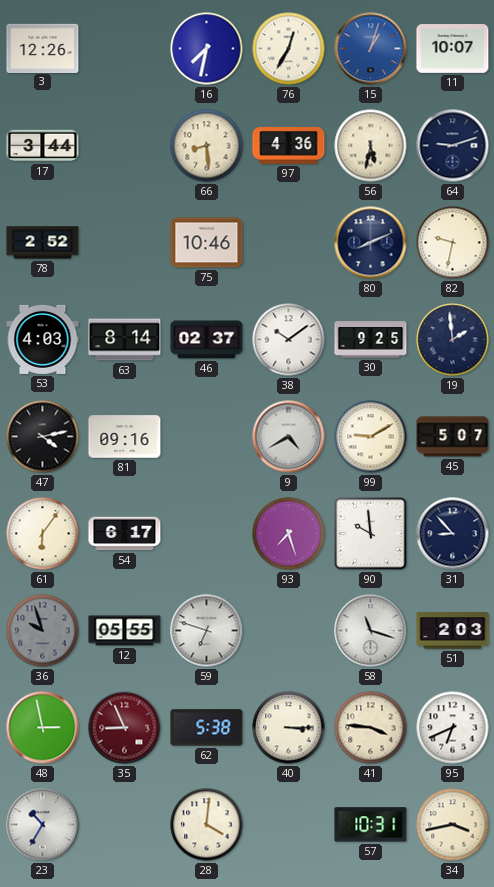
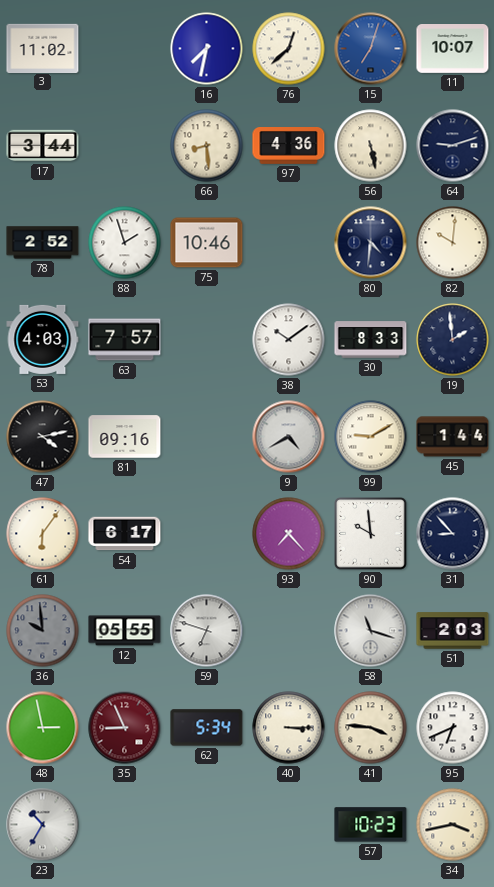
3: 12:26 -> 11:02 (43, 48)
76: 12:35 -> 12:38 (289, 49)
15: 1:03 -> 7:03 (371, 49)
56: 5:32 -> 5:28 (371, 146)
88: none -> 1:57 (125, 243)
80: 8:11 -> 4:31 (371, 243)
82: 9:32 -> 10:01 (453, 243)
63: 8:14 -> 7:57 (125, 340)
46: 02:37 -> none (207, 340)
30: 9:25 -> 8:33 (371, 340)
45: 5:07 -> 1:44 (453, 437)
93: 7:27 -> 7:23 (289, 534)
36: 9:57 -> 9:59 (43, 631)
62: 5:38 -> 5:34 (207, 728)
28: 4:01 -> none (207, 825)
57: 10:31 -> 10:23 (371, 825)
